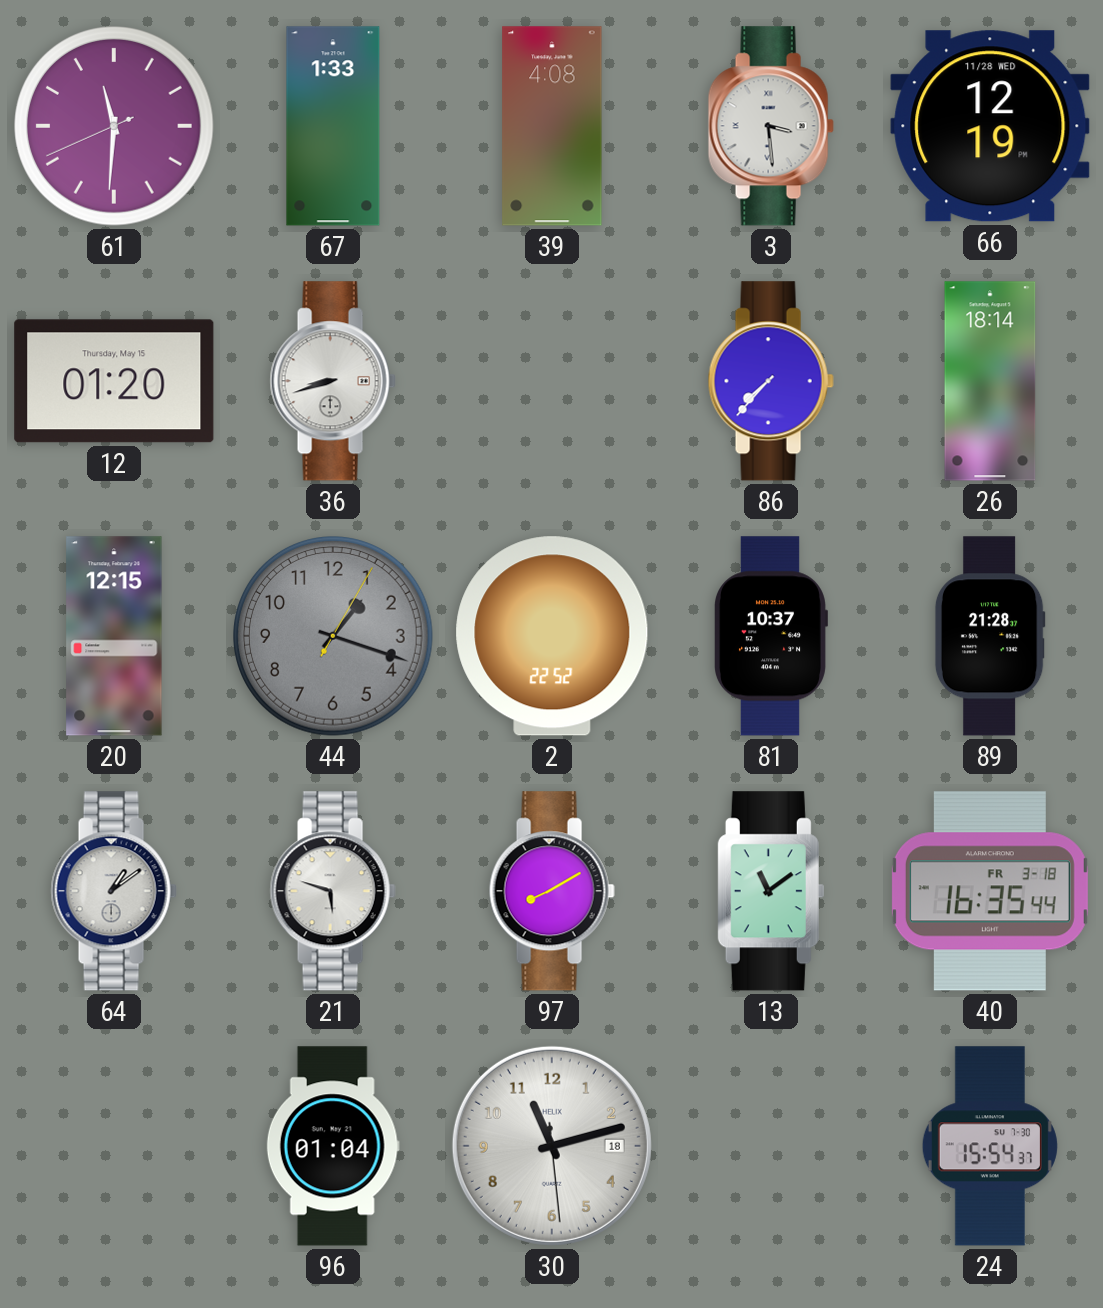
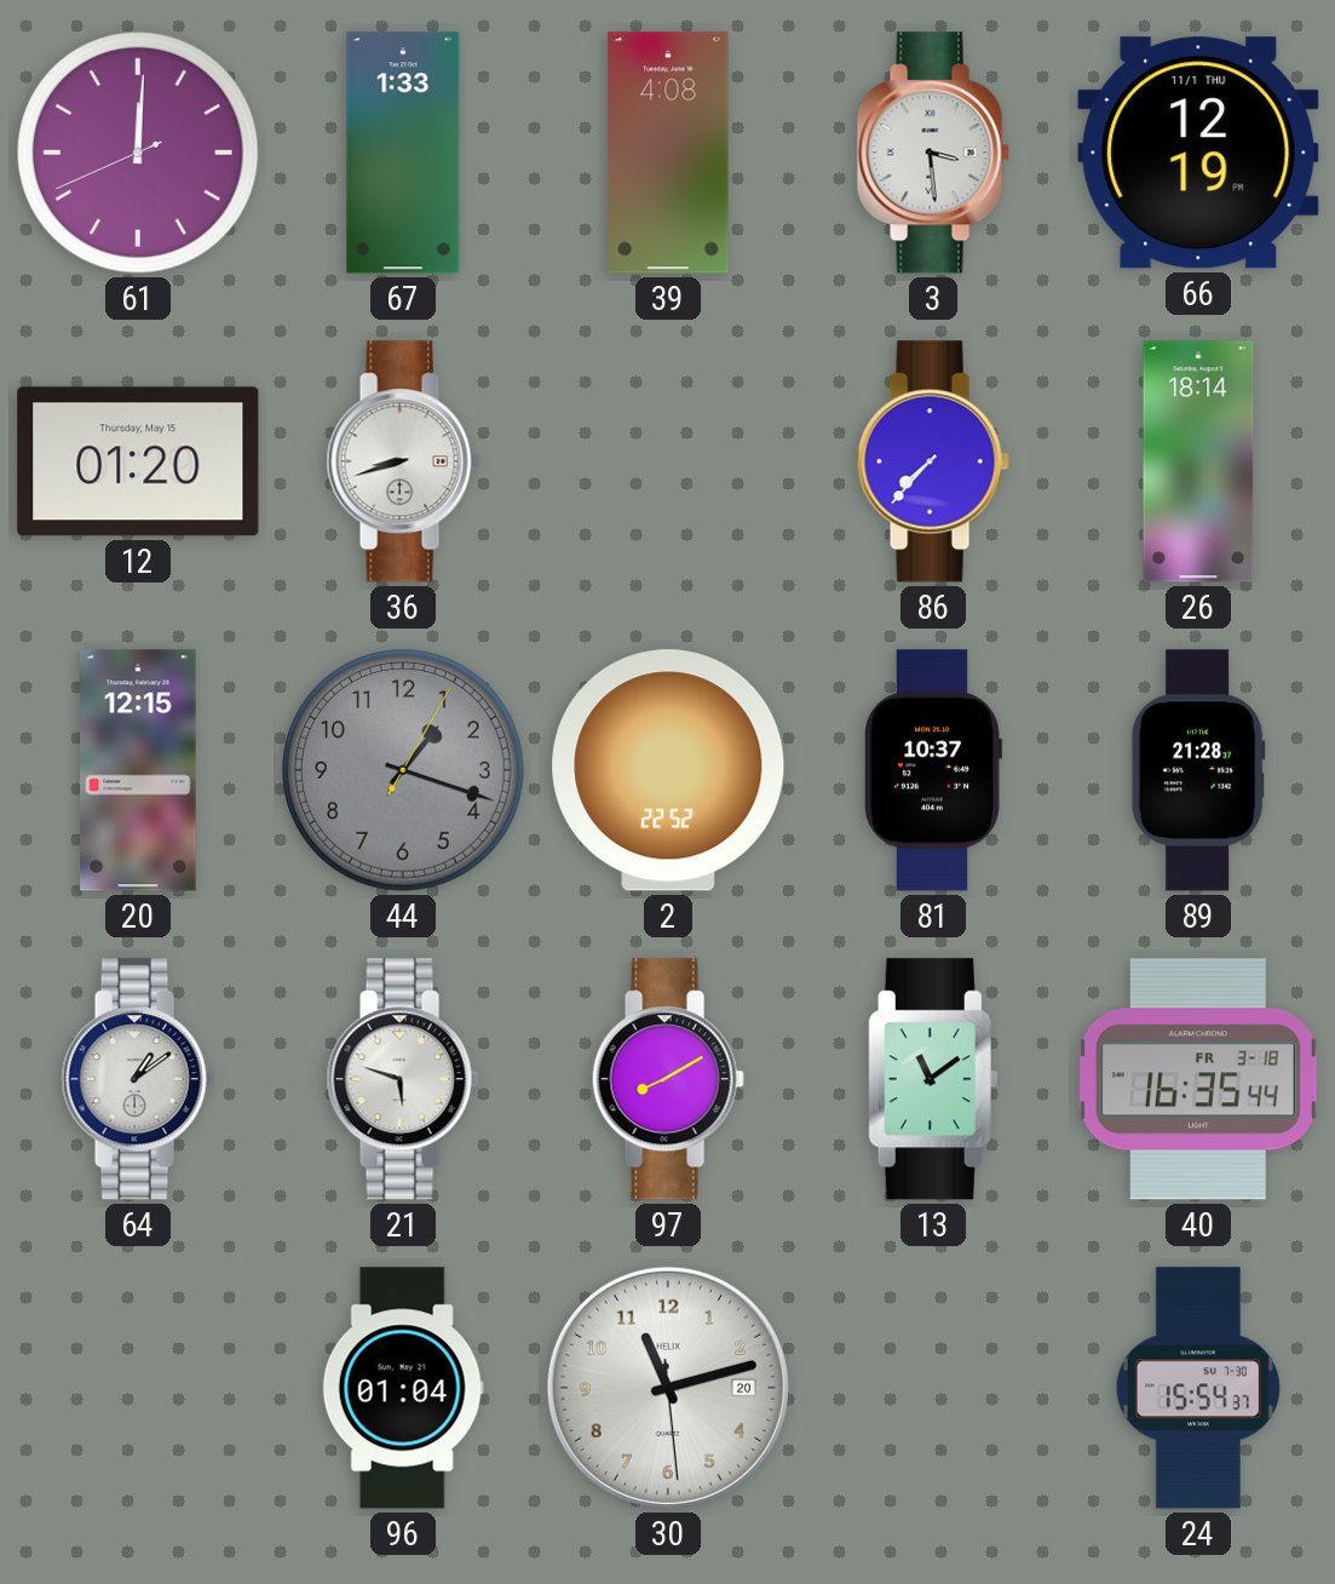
61: 11:30 -> 12:00 (139, 154)
66 date: 11/28 WED -> 11/1 THU (1198, 153)
30 date: 18 -> 20 (668, 1388)
